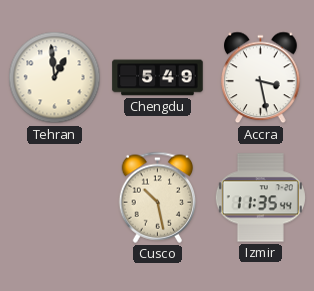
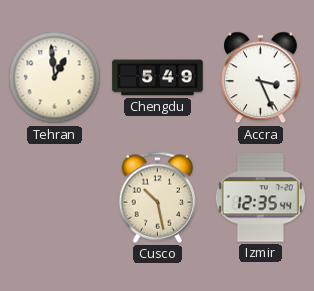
Accra: 3:28 -> 3:26 (261, 78)
Izmir: 11:35 -> 12:35 (260, 198)
